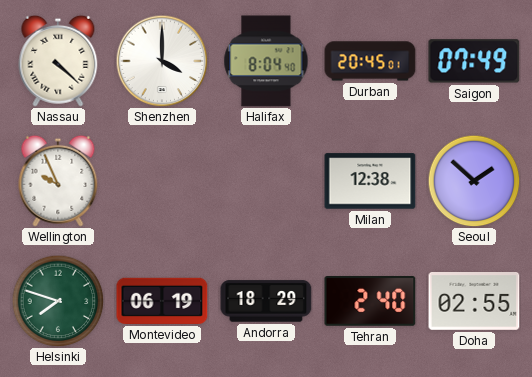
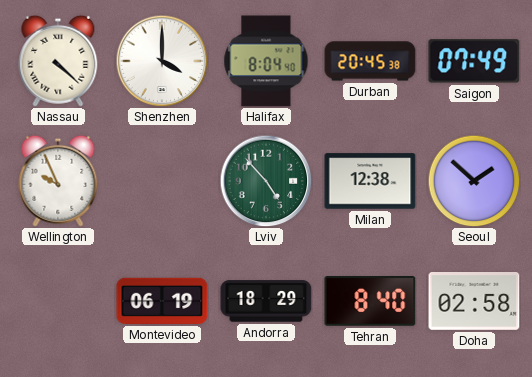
Durban: 20:45:01 -> 20:45:38 (370, 61)
Lviv: none -> 4:53 (266, 181)
Helsinki: 7:48 -> none (58, 301)
Tehran: 2:40 -> 8:40 (370, 301)
Doha: 02:55 -> 02:58 (474, 302)
